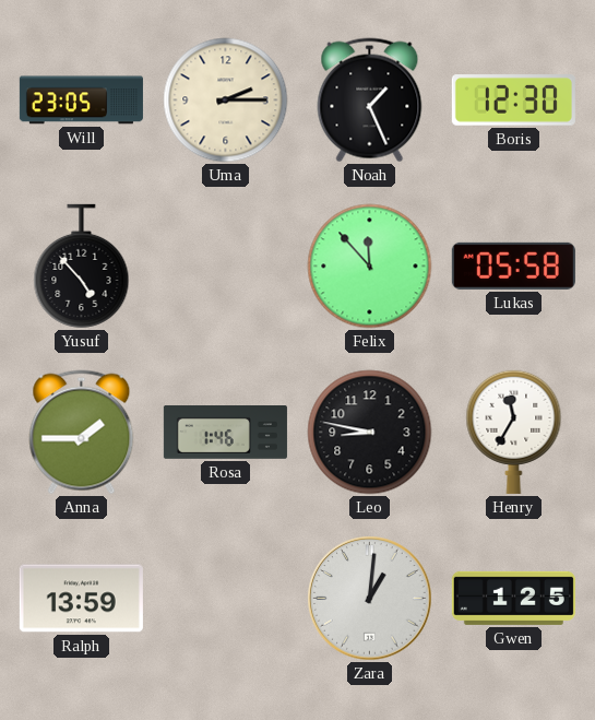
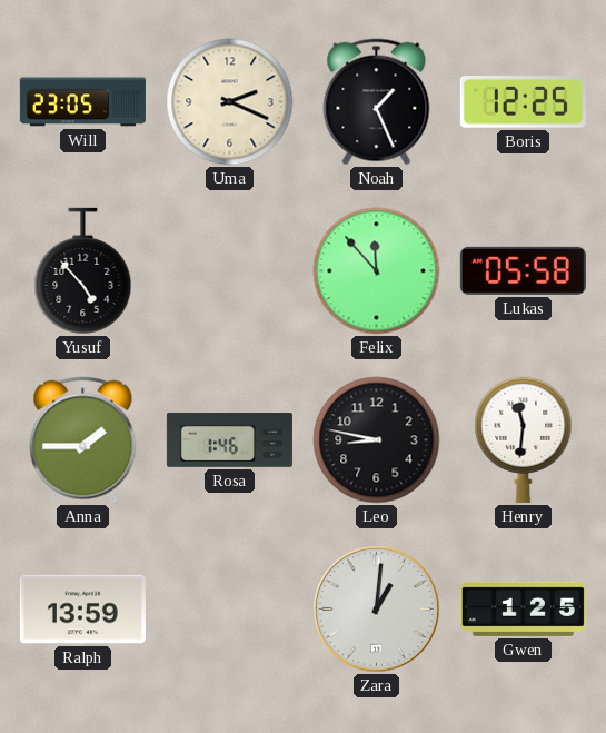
Uma: 2:15 -> 2:19 (230, 102)
Boris: 12:30 -> 12:25 (523, 102)
Henry: 11:35 -> 11:31 (524, 439)
